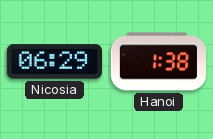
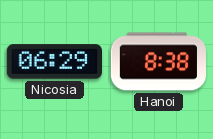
Hanoi: 1:38 -> 8:38 (158, 62)
